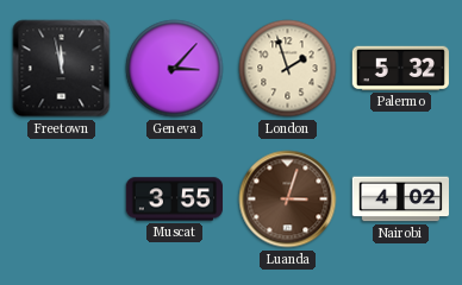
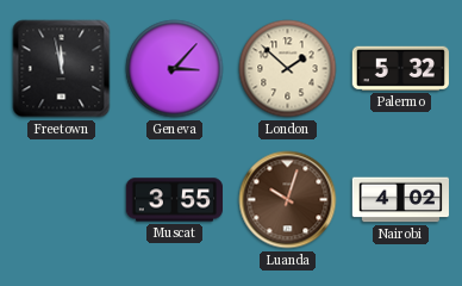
London: 1:57 -> 1:52 (288, 69)
Luanda: 3:03 -> 10:03 (288, 200)
